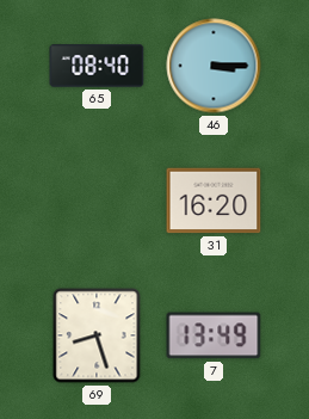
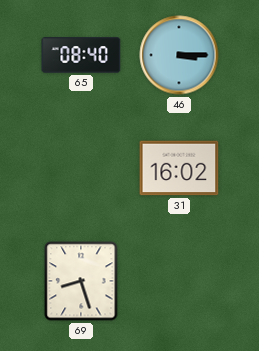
31: 16:20 -> 16:02 (179, 168)
7: 13:49 -> none (214, 335)
